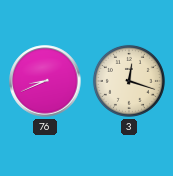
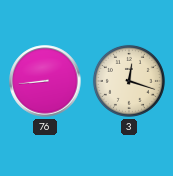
76: 8:41 -> 8:44 (45, 81)
